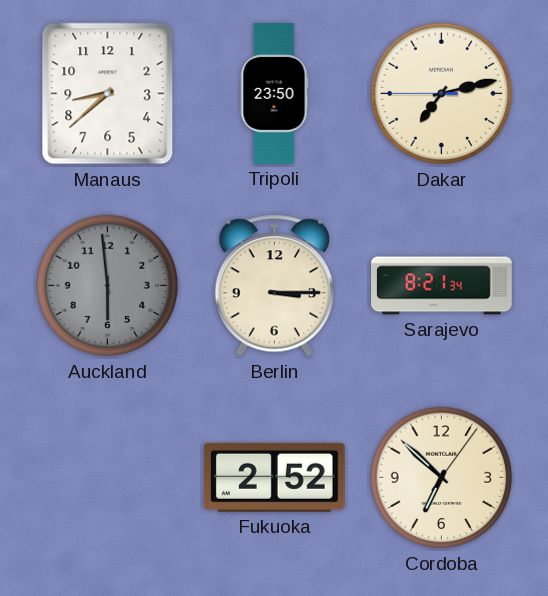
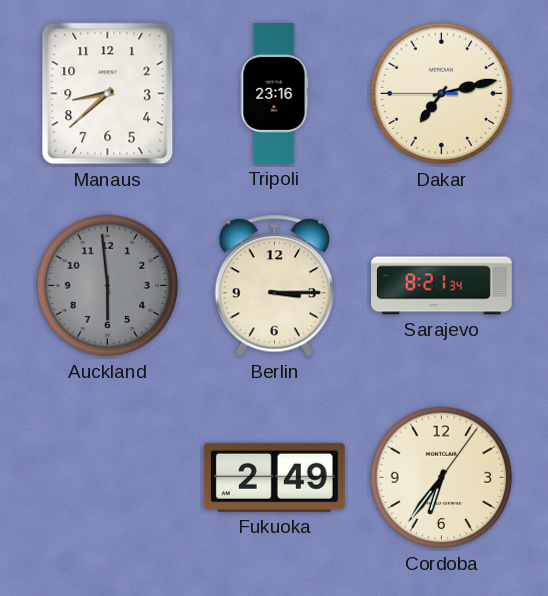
Tripoli: 23:50 -> 23:16 (274, 94)
Fukuoka: 2:52 -> 2:49 (274, 477)
Cordoba: 6:52 -> 6:36 (442, 478)
